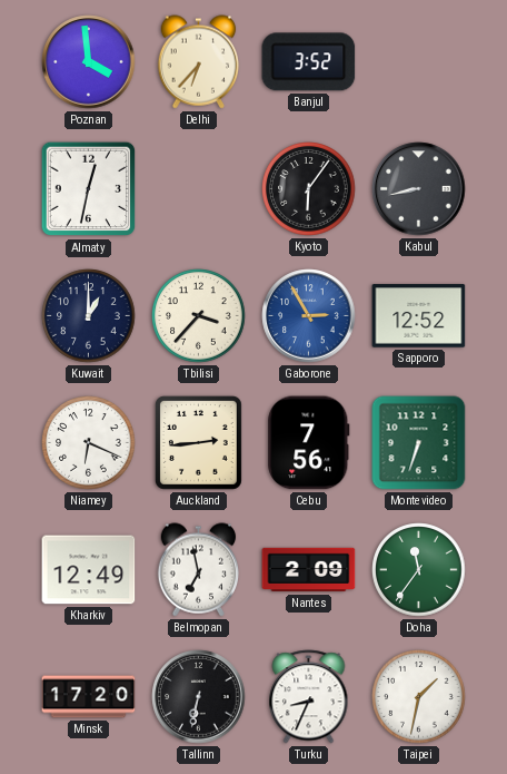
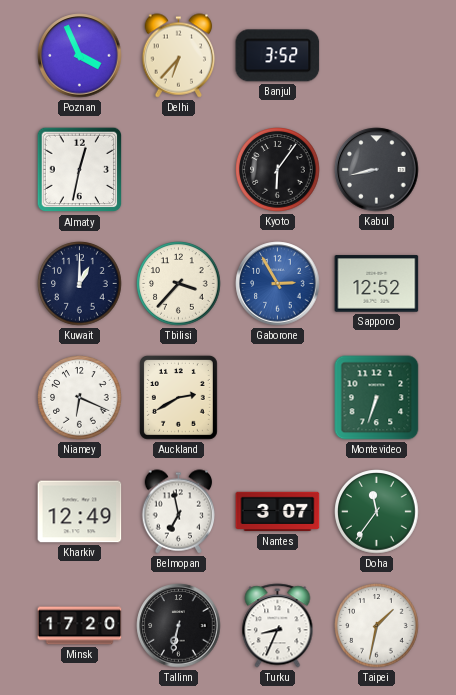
Poznan: 3:59 -> 3:56 (80, 56)
Auckland: 2:44 -> 2:40 (178, 397)
Cebu: 7:56 -> none (309, 443)
Nantes: 2:09 -> 3:07 (278, 512)
